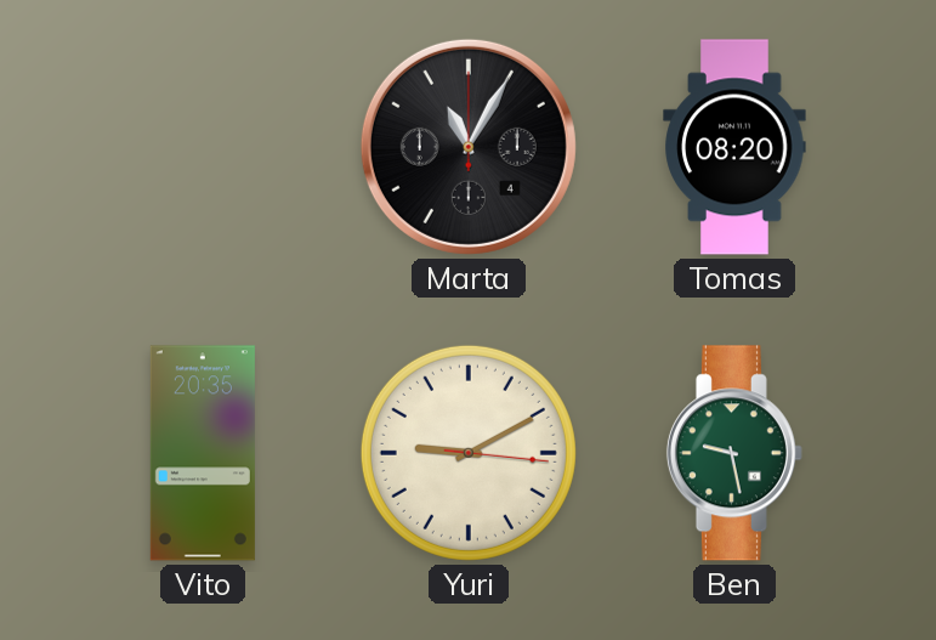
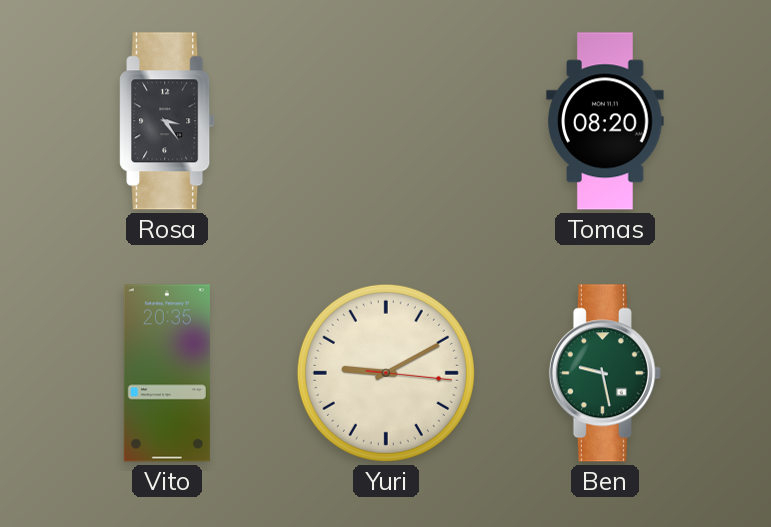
Rosa: none -> 3:24 (167, 121)
Marta: 11:05 -> none (469, 147)
